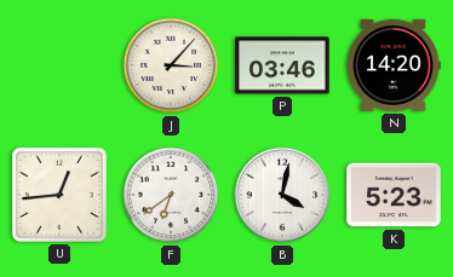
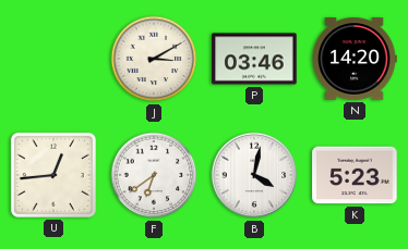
J: 3:07 -> 3:10 (154, 59)
